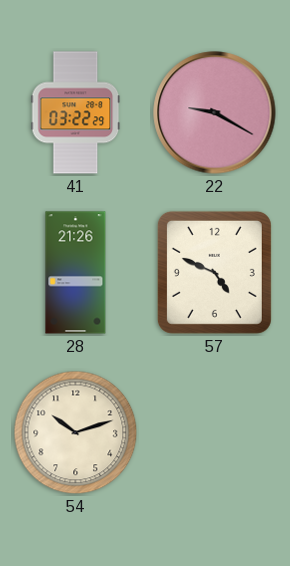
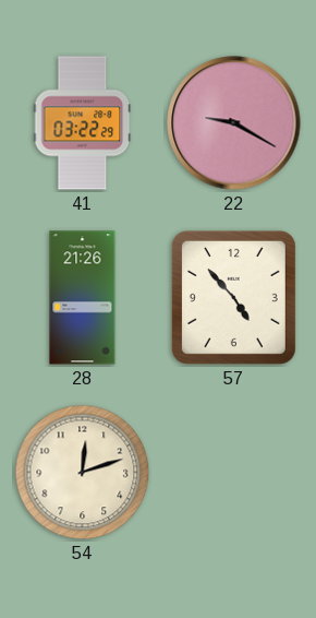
57: 4:49 -> 4:53 (233, 297)
54: 10:12 -> 12:12 (83, 473)
